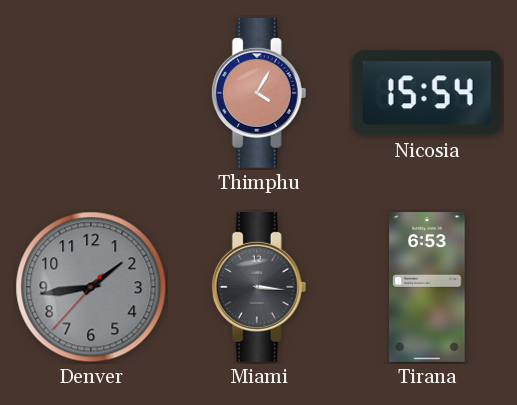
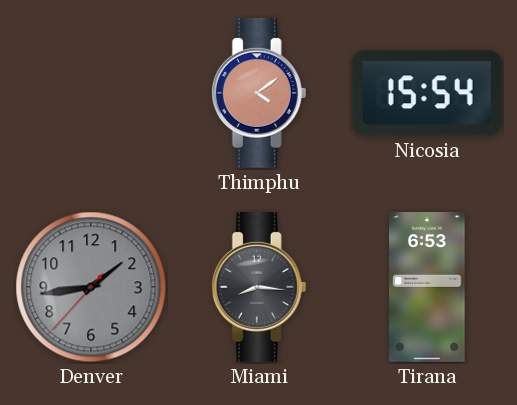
Thimphu: 4:05 -> 4:09 (259, 93)
Miami: 3:16 -> 8:16 (259, 287)
